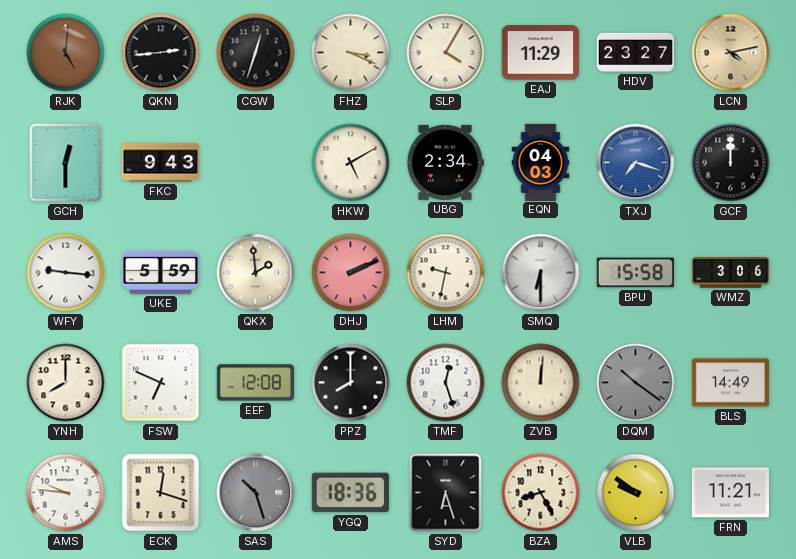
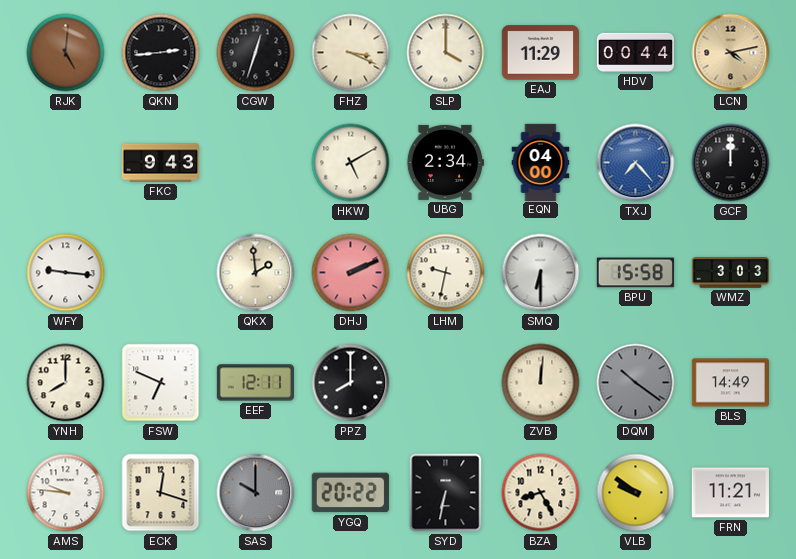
SLP: 4:05 -> 4:00 (446, 53)
HDV: 23:27 -> 00:44 (635, 52)
GCH: 12:30 -> none (66, 163)
EQN: 04:03 -> 04:00 (541, 162)
TXJ: 7:18 -> 7:23 (636, 163)
UKE: 5:59 -> none (160, 272)
WMZ: 3:06 -> 3:03 (730, 273)
EEF: 12:08 -> 12:11 (255, 383)
TMF: 12:27 -> none (446, 383)
SAS: 10:27 -> 10:00 (256, 493)
YGQ: 18:36 -> 20:22 (350, 493)
SYD: 6:27 -> 6:32 (446, 493)
